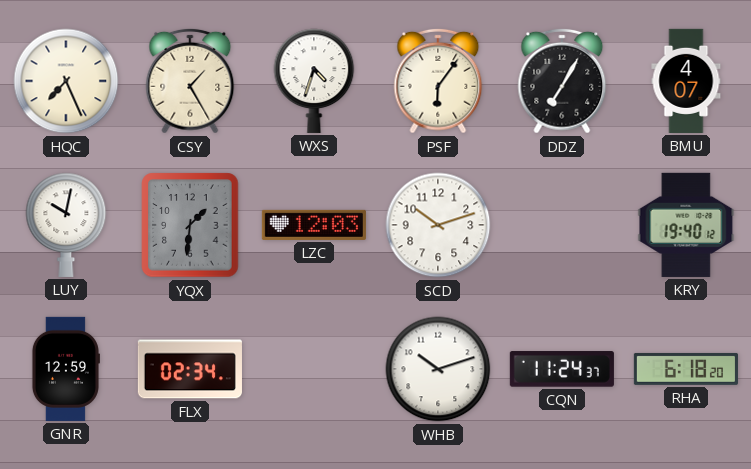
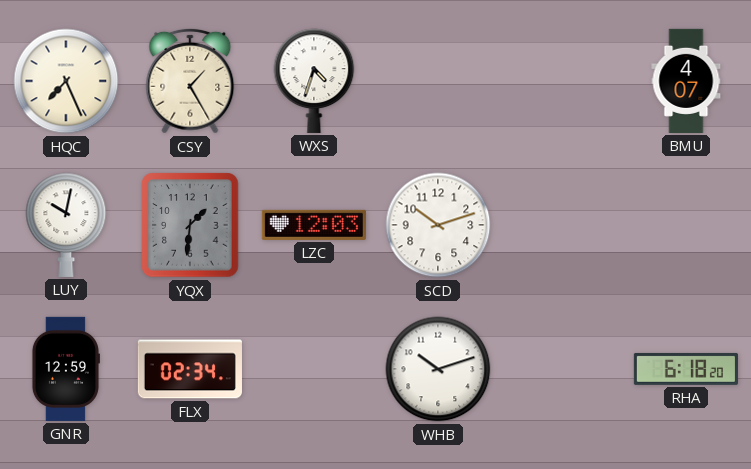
PSF: 6:06 -> none (438, 81)
DDZ: 7:05 -> none (562, 81)
KRY: 19:40 -> none (686, 225)
CQN: 11:24 -> none (562, 369)
